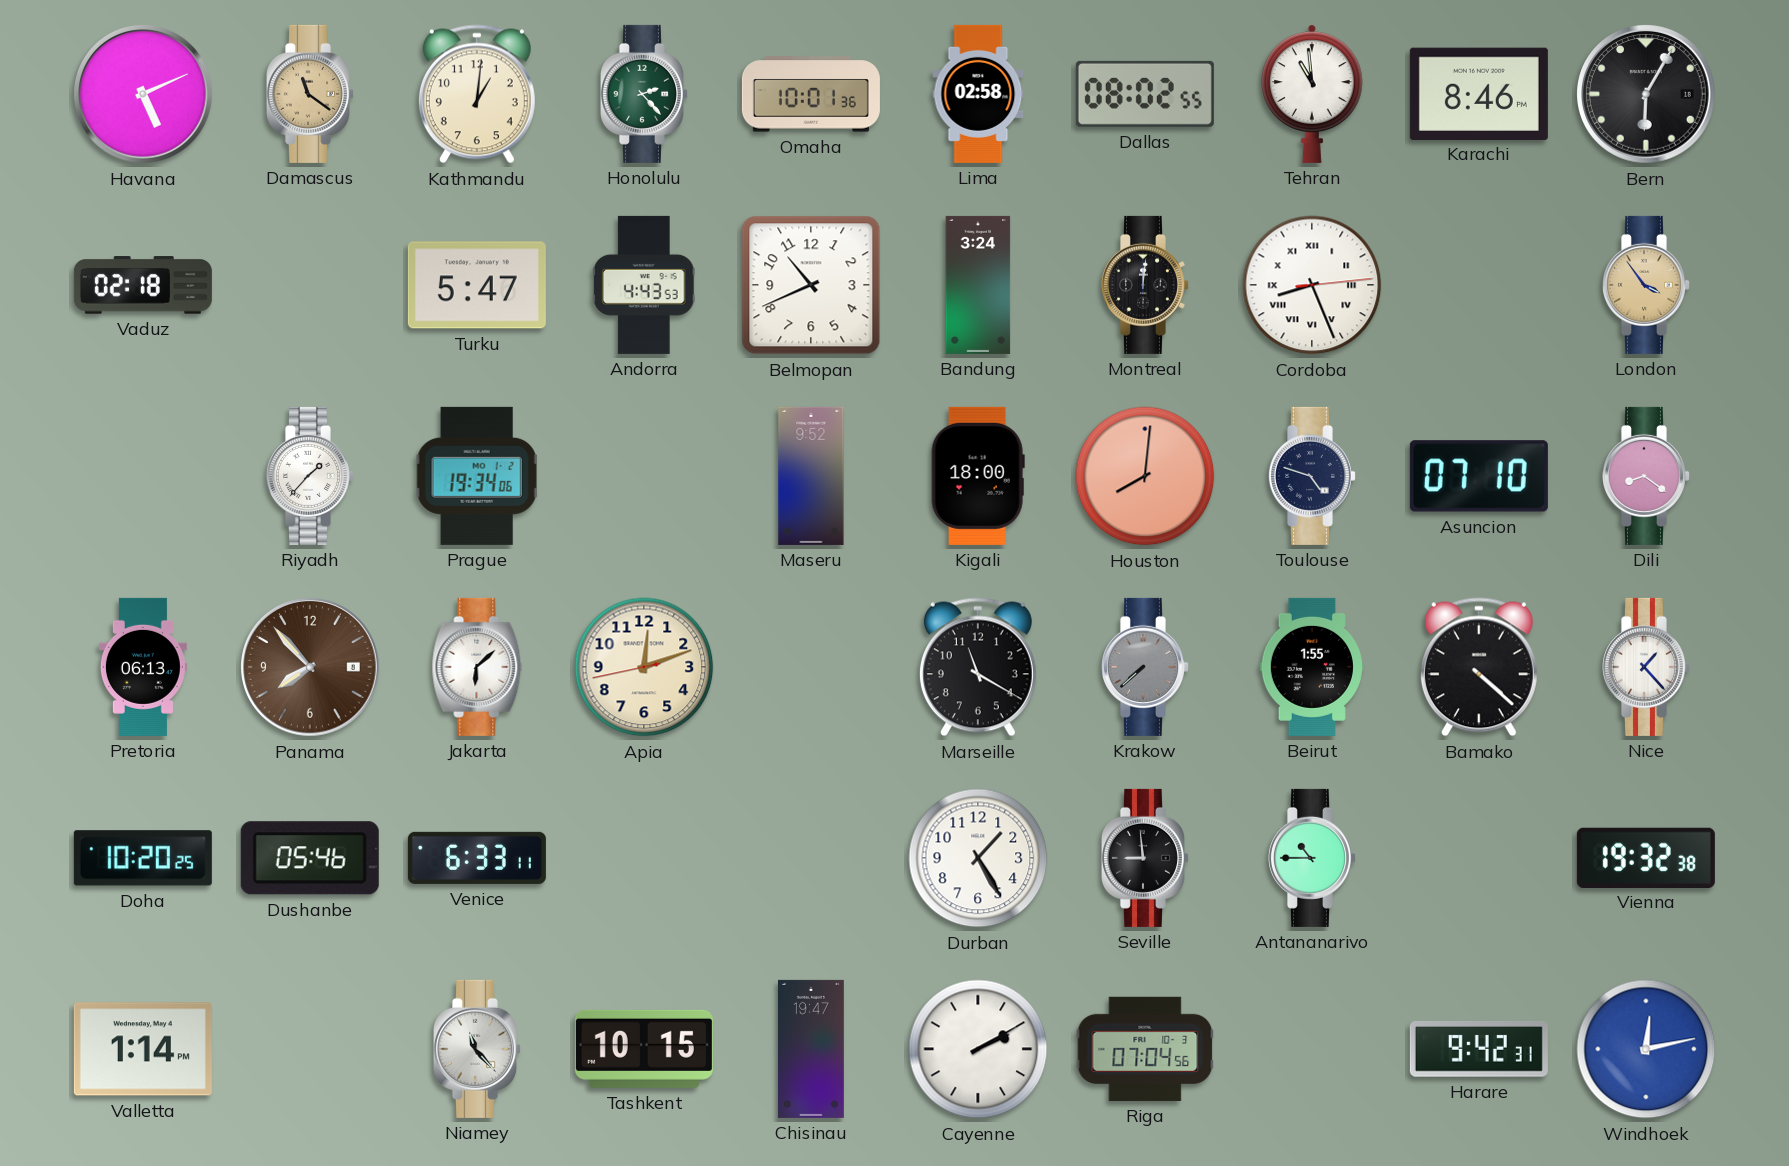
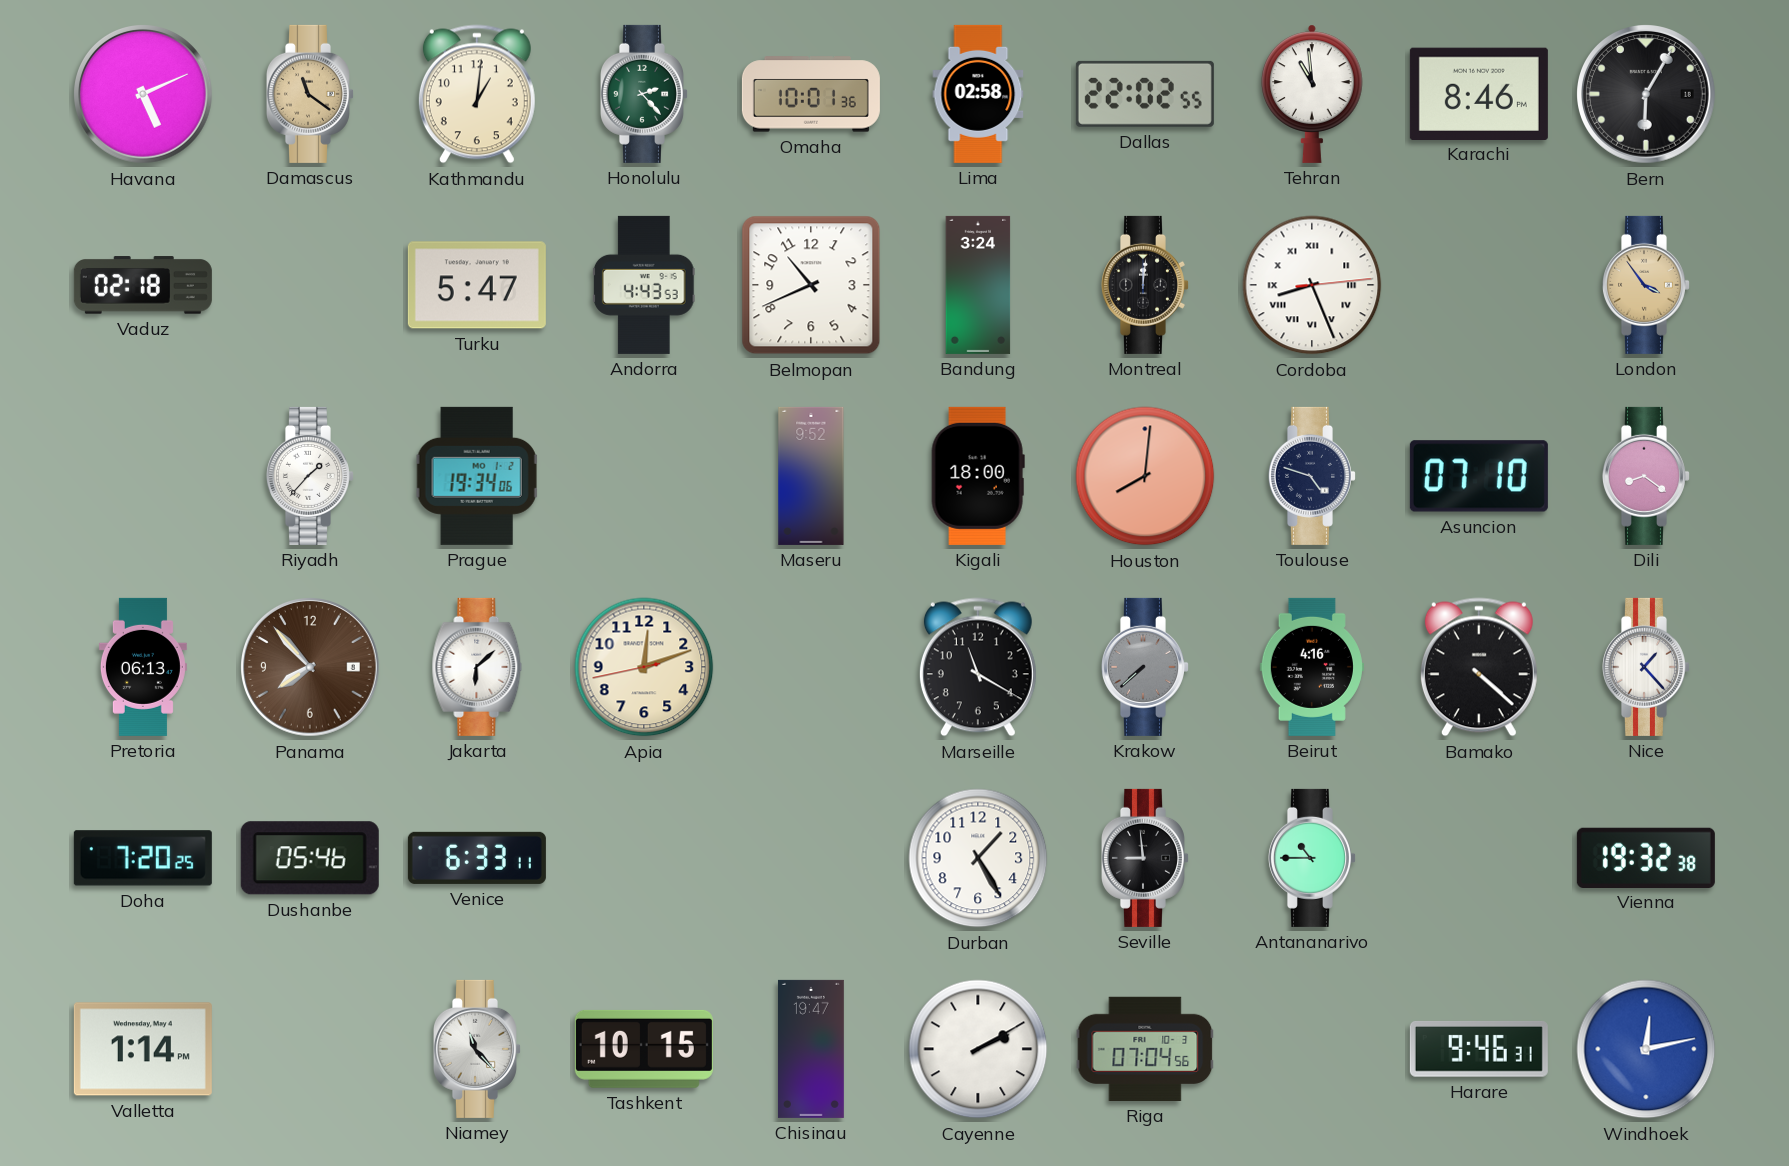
Dallas: 08:02 -> 22:02 (1145, 94)
Beirut: 1:55 -> 4:16 (1312, 667)
Doha: 10:20 -> 7:20 (143, 858)
Harare: 9:42 -> 9:46 (1479, 1049)
